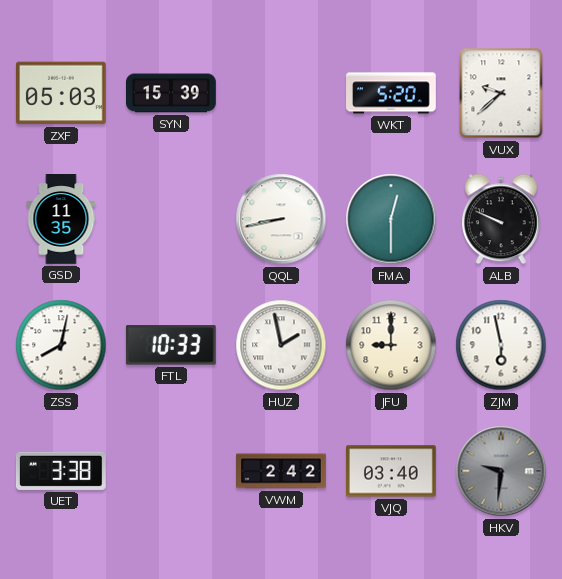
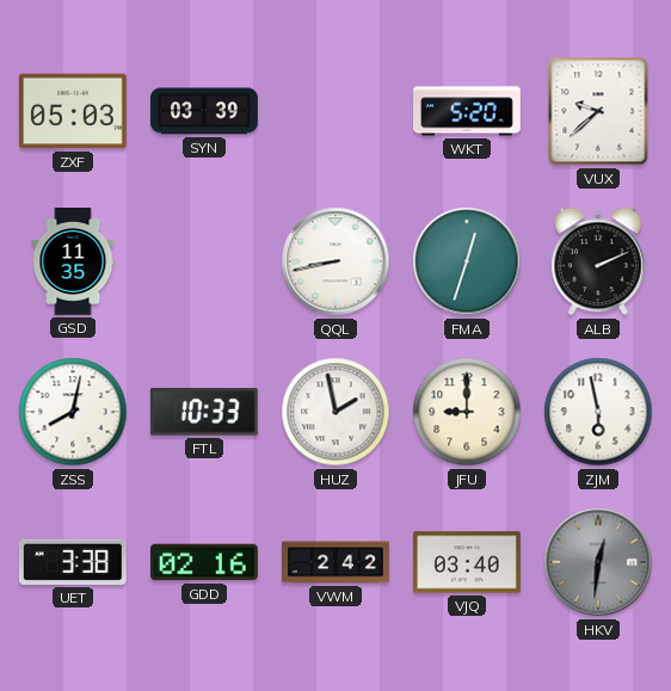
SYN: 15:39 -> 03:39 (205, 111)
FMA: 12:30 -> 12:33 (467, 261)
ALB: 9:49 -> 2:11 (599, 261)
GDD: none -> 02:16 (205, 562)
HKV: 9:31 -> 12:31 (598, 562)
